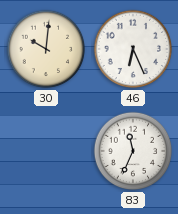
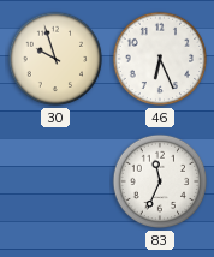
30: 10:01 -> 9:57 (55, 59)
